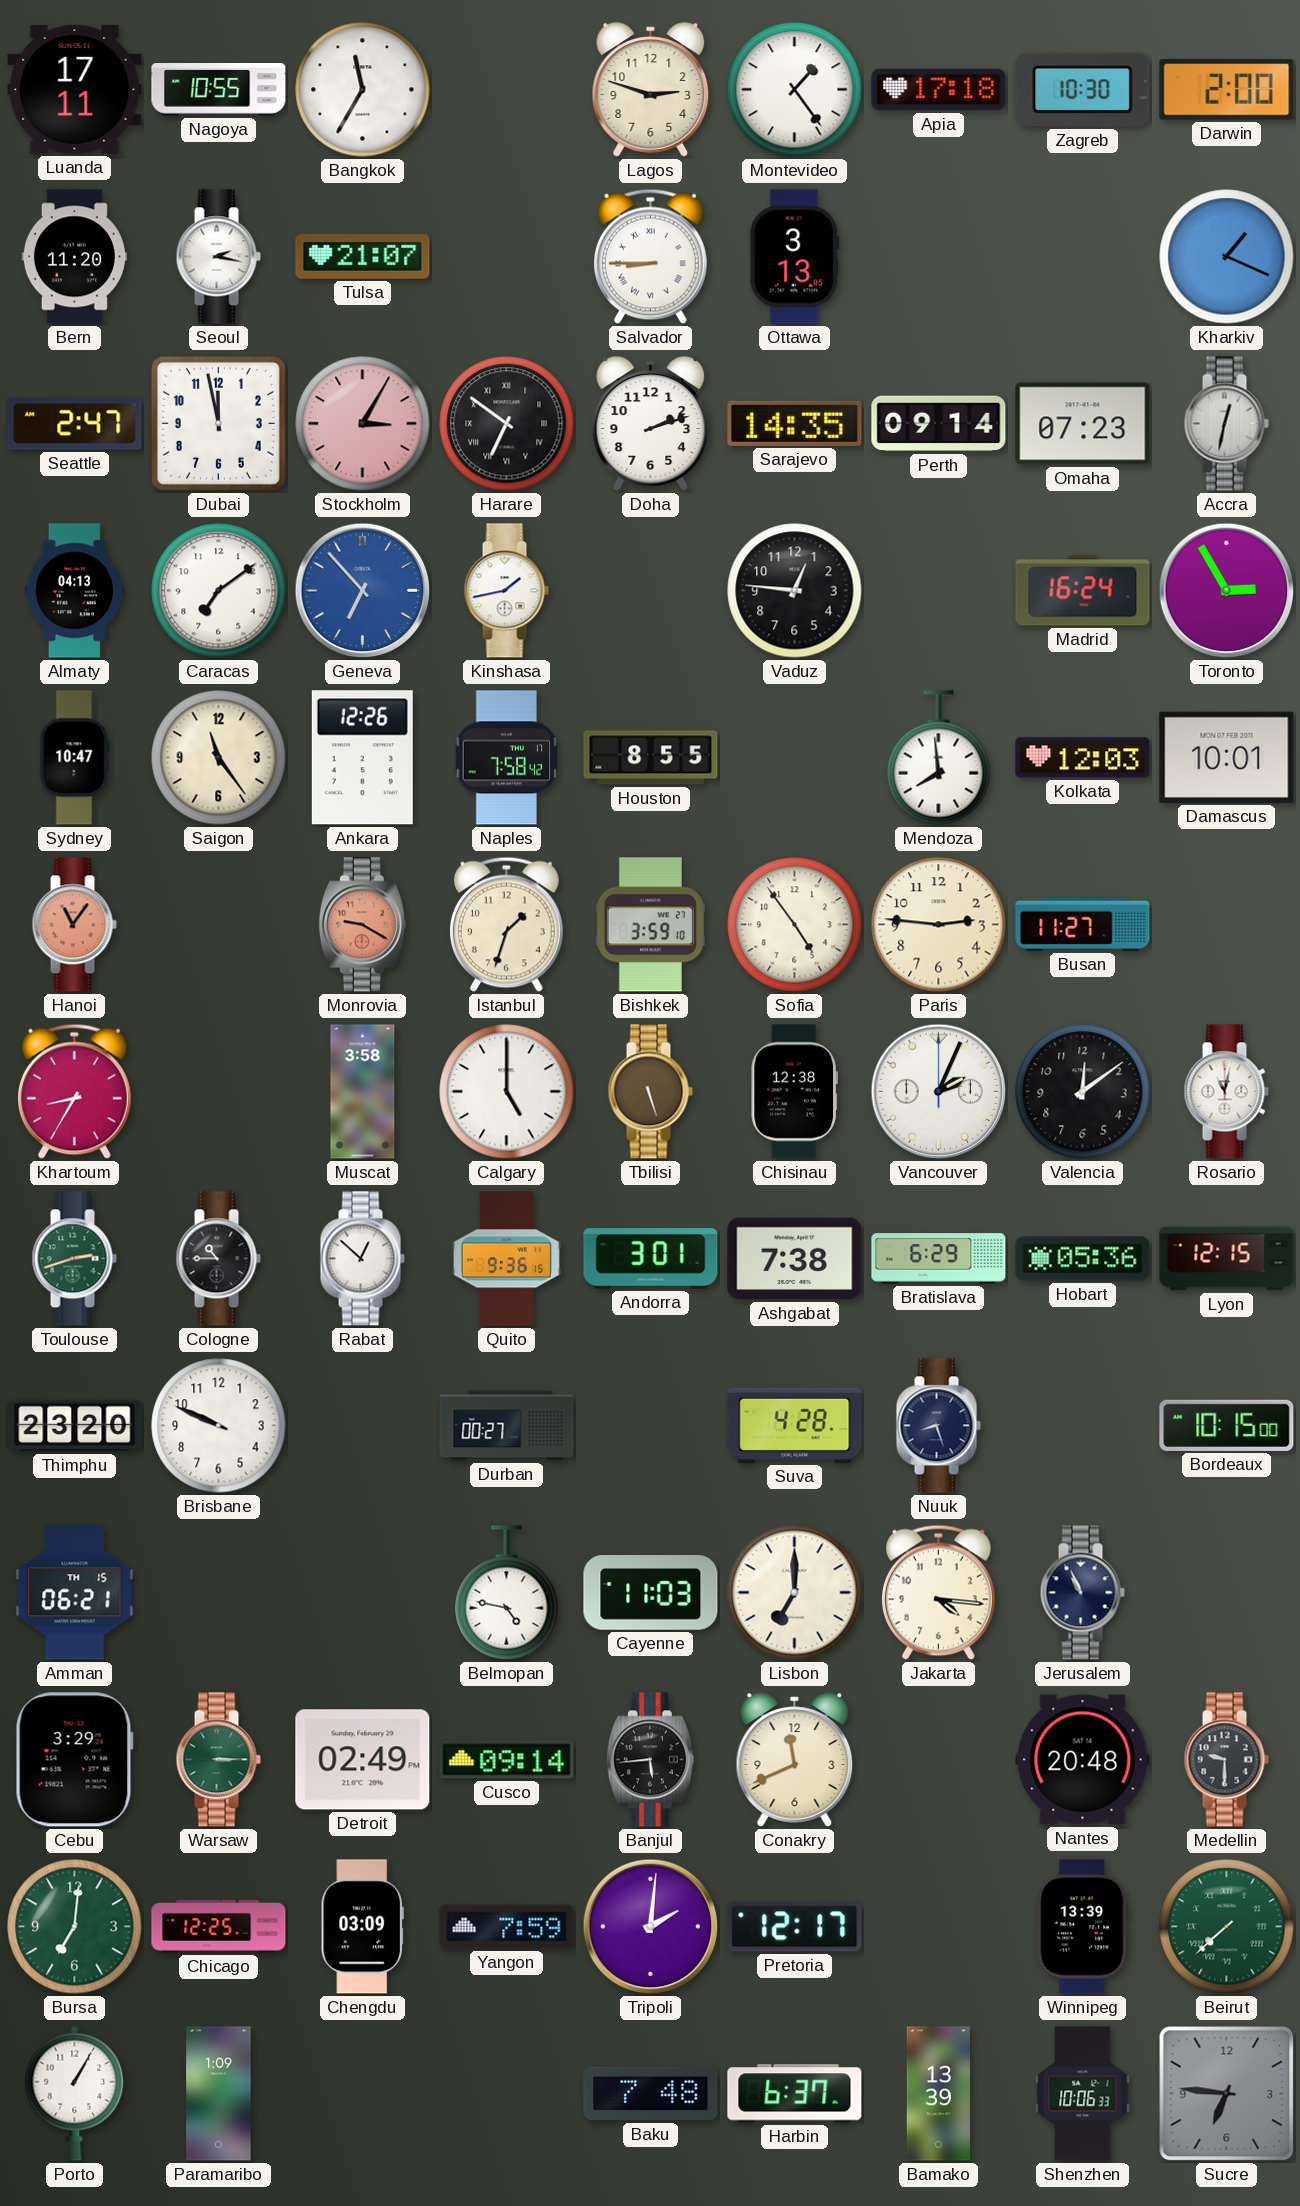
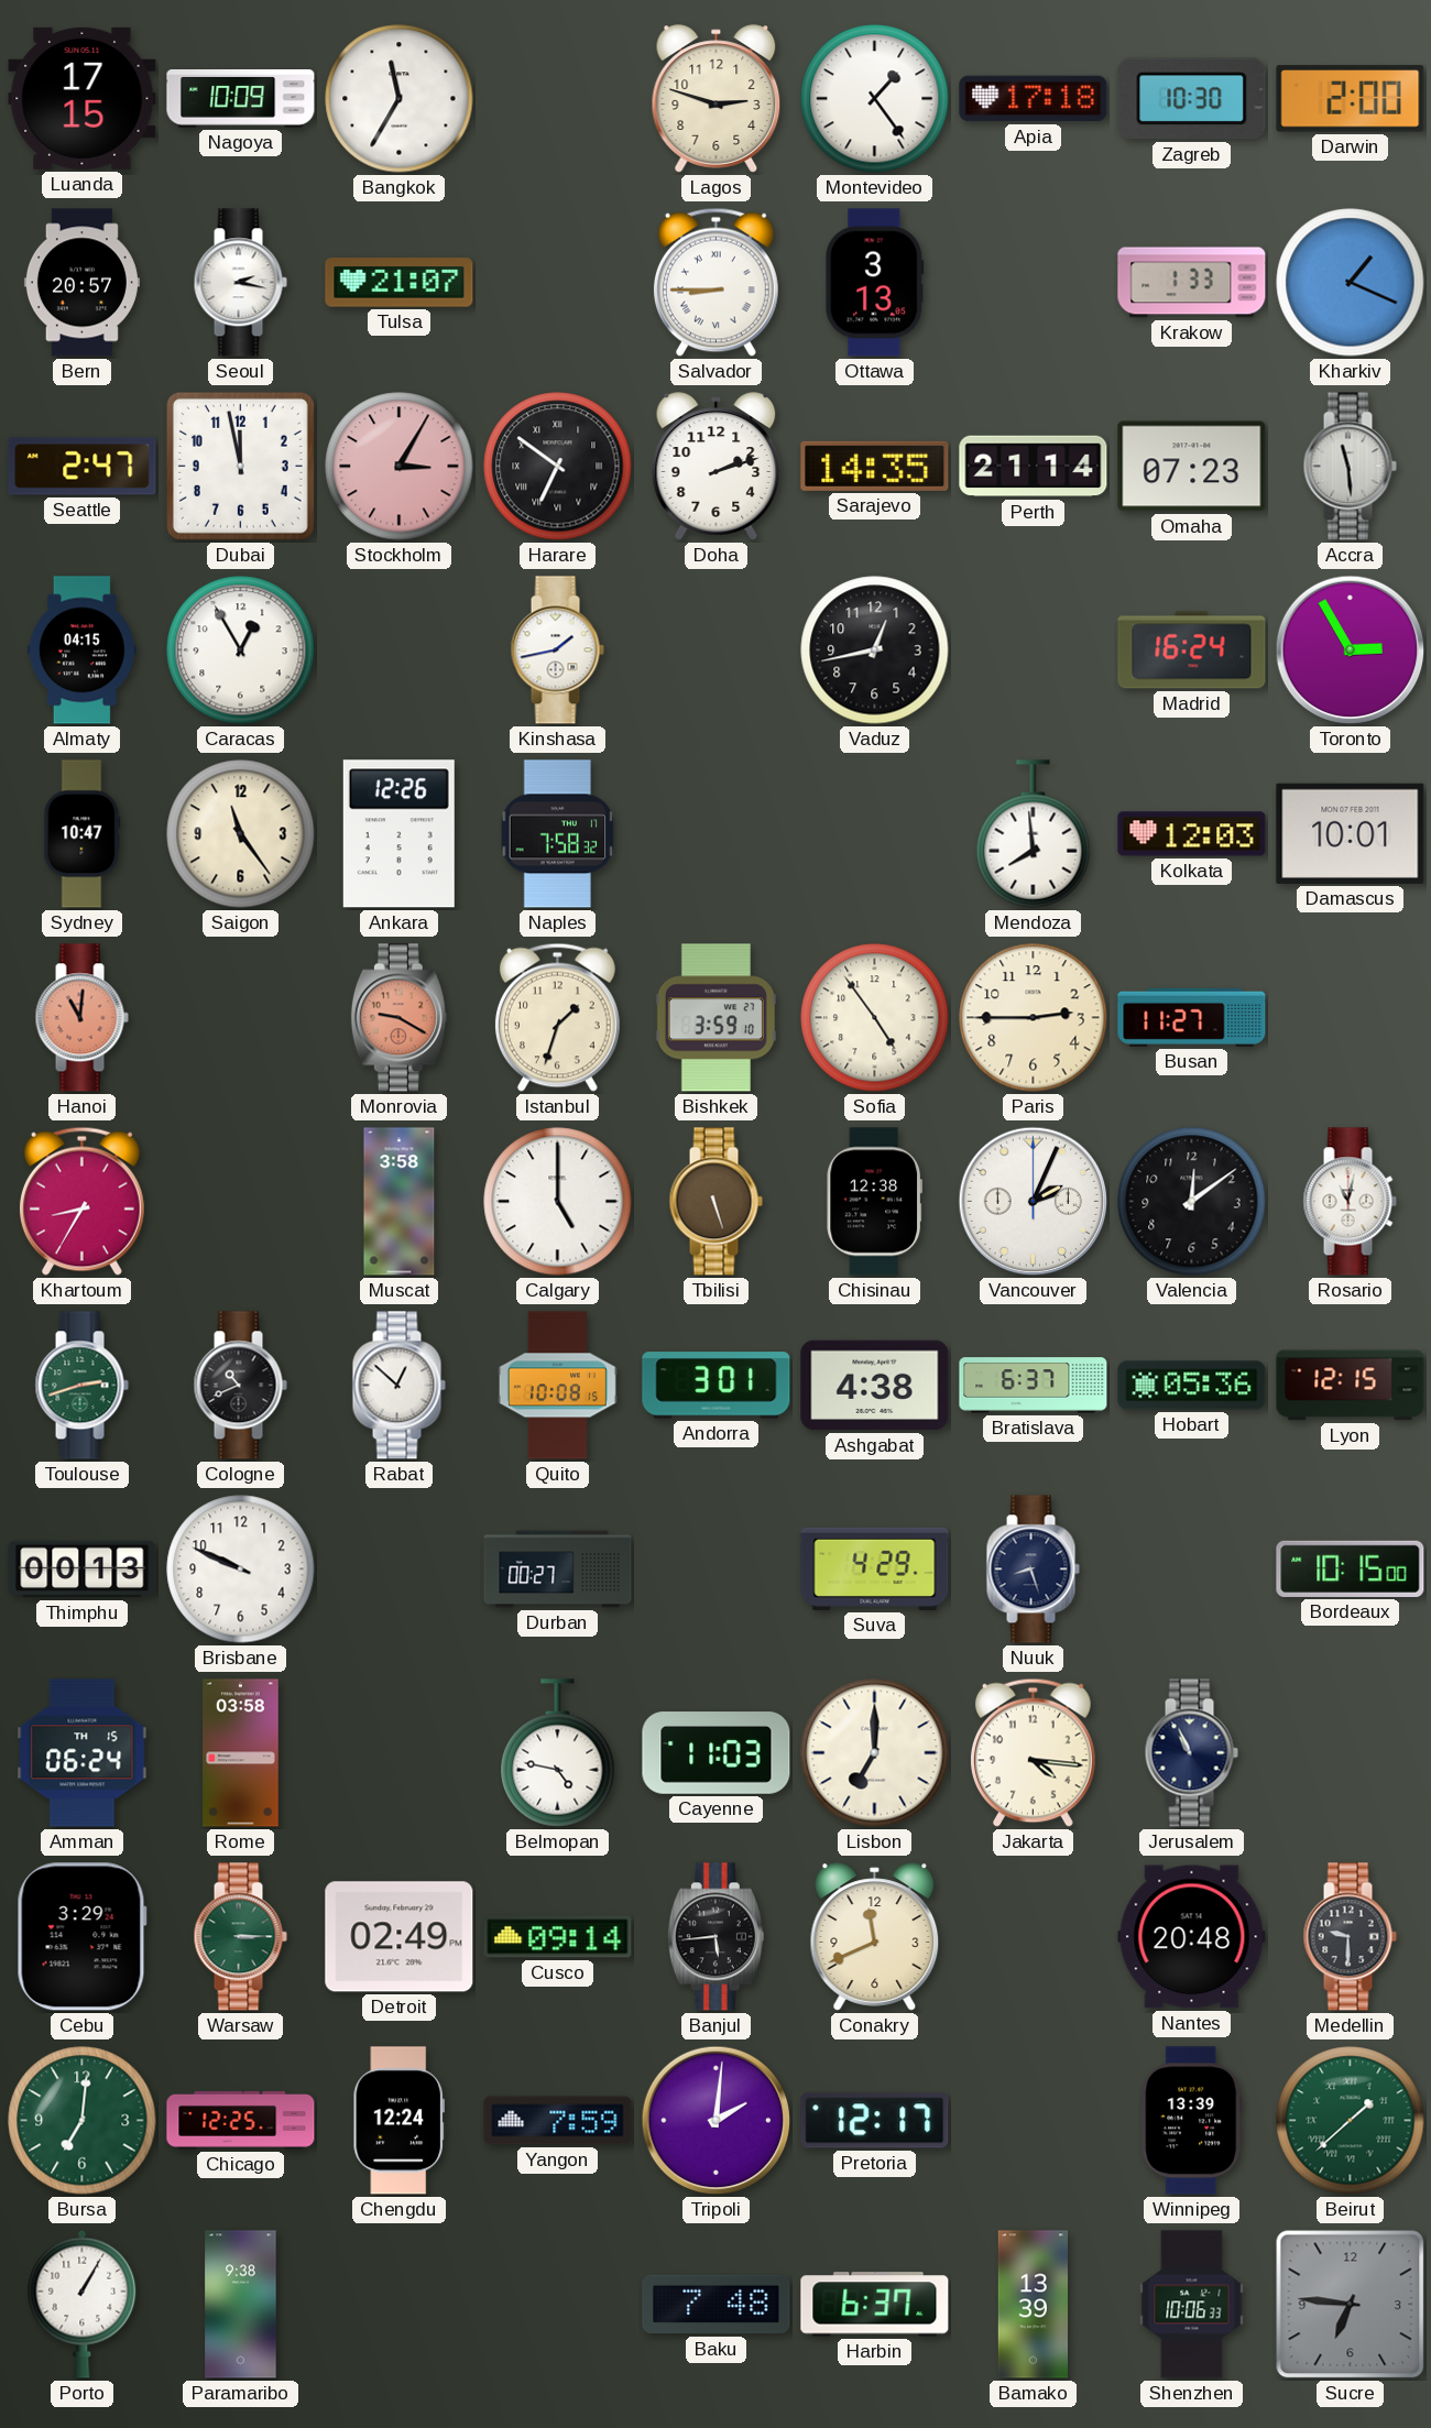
Luanda: 17:11 -> 17:15 (83, 98)
Nagoya: 10:55 -> 10:09 (241, 99)
Bern: 11:20 -> 20:57 (81, 283)
Krakow: none -> 1:33 (1192, 283)
Perth: 09:14 -> 21:14 (1034, 467)
Accra: 12:32 -> 11:29 (1350, 467)
Almaty: 04:13 -> 04:15 (81, 650)
Caracas: 7:09 -> 12:55 (241, 650)
Geneva: 6:53 -> none (363, 591)
Vaduz: 12:46 -> 12:43 (875, 650)
Naples: 7:58:42 -> 7:58:32 (558, 834)
Houston: 8:55 -> none (651, 758)
Hanoi: 11:06 -> 11:01 (81, 1018)
Paris: 2:46 -> 2:45 (1034, 1018)
Cologne: 10:45 -> 10:41 (240, 1386)
Quito: 9:36 -> 10:08 (557, 1386)
Ashgabat: 7:38 -> 4:38 (875, 1386)
Bratislava: 6:29 -> 6:37 (1034, 1386)
Thimphu: 23:20 -> 00:13 (83, 1570)
Suva: 4:28 -> 4:29 (875, 1568)
Amman: 06:21 -> 06:24 (83, 1753)
Rome: none -> 03:58 (241, 1753)
Chengdu: 03:09 -> 12:24 (398, 2121)
Beirut: 7:38 -> 1:38 (1351, 2121)
Paramaribo: 1:09 -> 9:38 (241, 2305)
